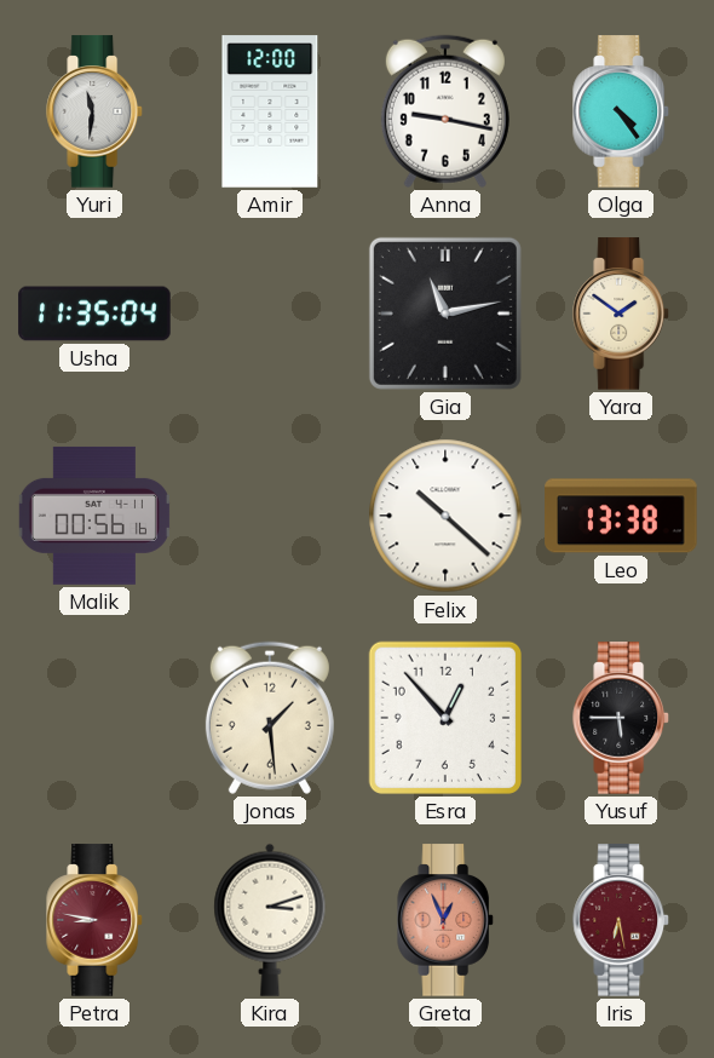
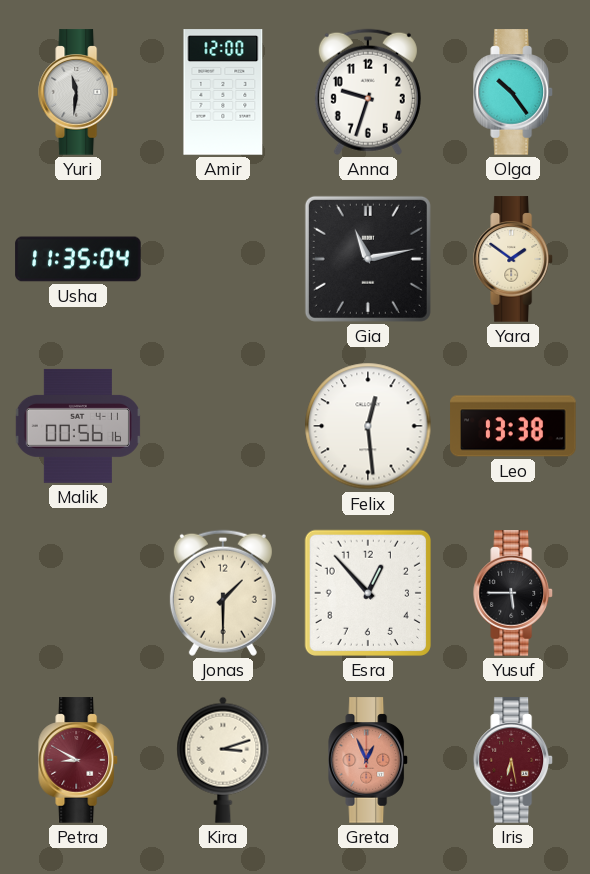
Anna: 9:17 -> 9:33 (368, 92)
Olga: 4:24 -> 10:24 (514, 92)
Felix: 10:22 -> 12:29 (368, 426)
Jonas: 1:29 -> 1:30 (223, 593)
Petra: 8:47 -> 8:50 (79, 760)
